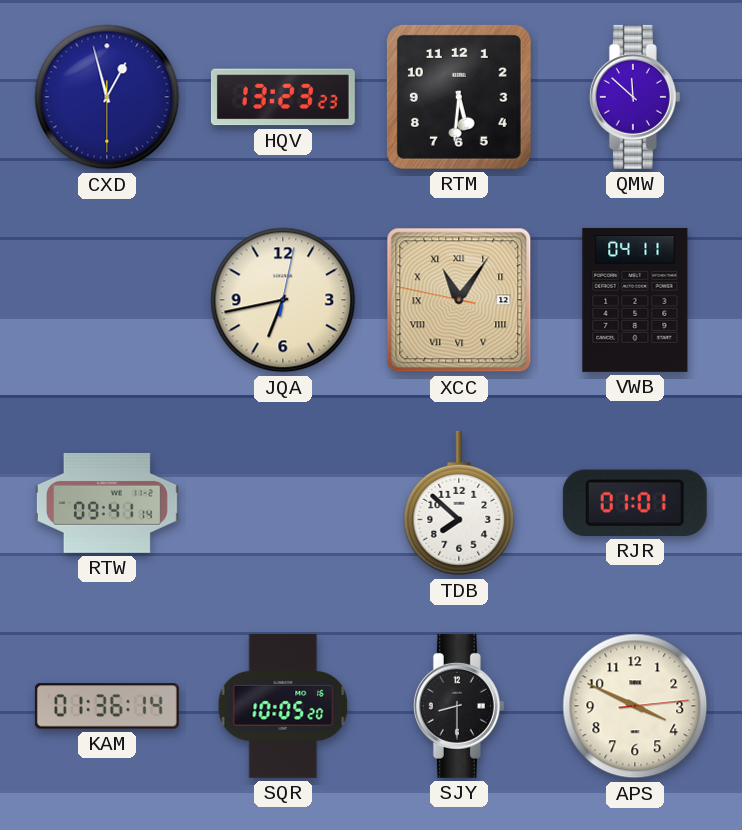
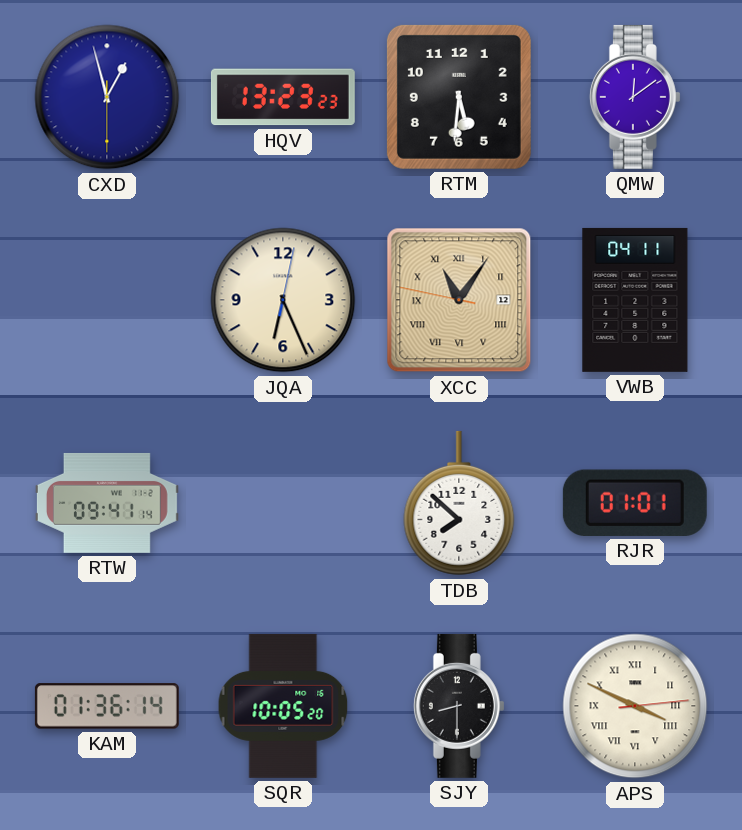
QMW: 11:52 -> 12:09 (635, 97)
JQA: 6:43 -> 6:26 (283, 300)
APS numerals: Arabic -> Roman (635, 706)
